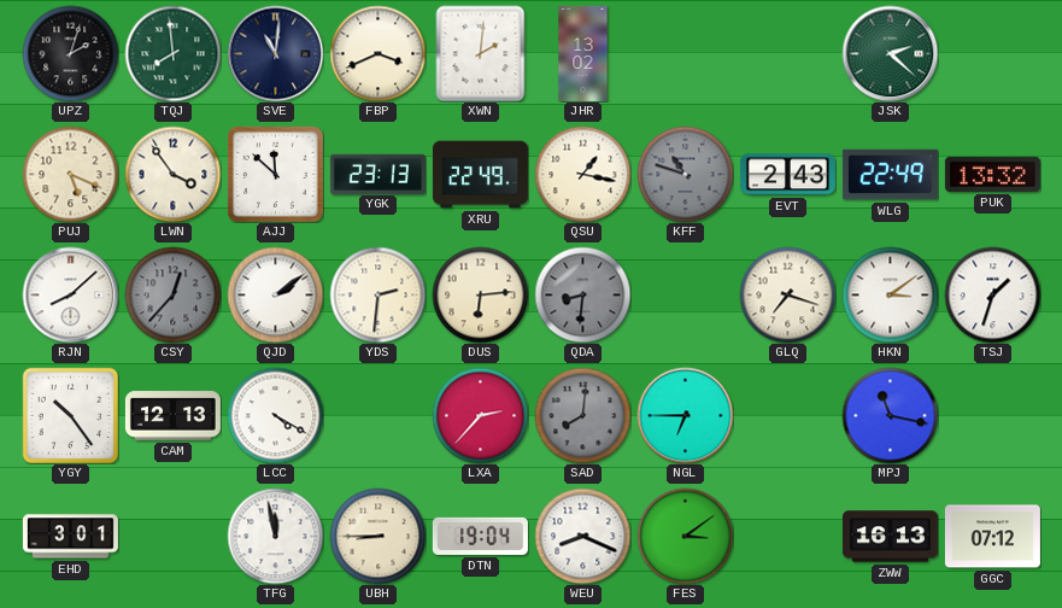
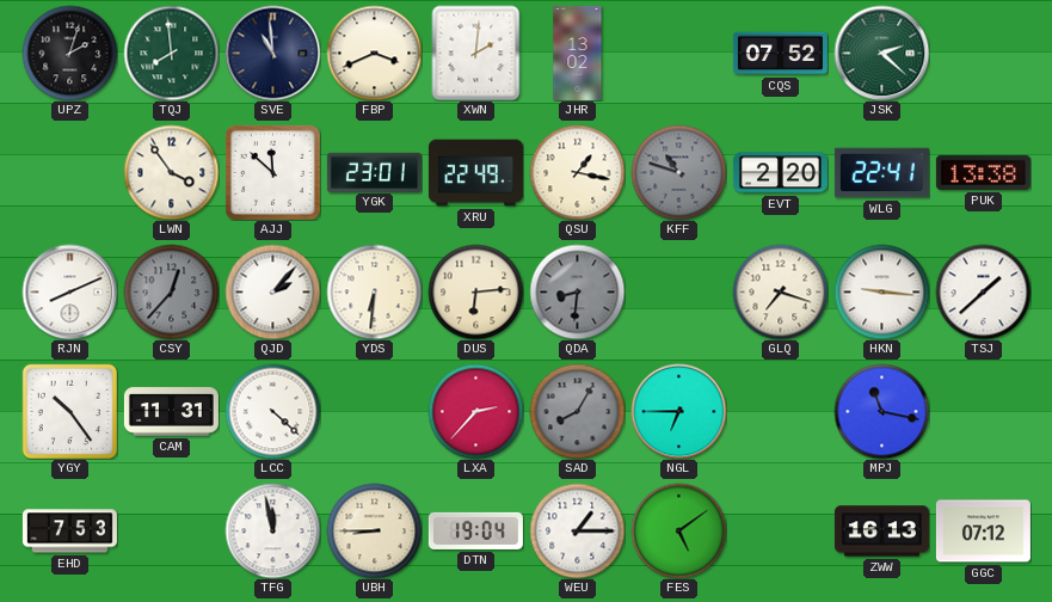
SVE: 11:01 -> 10:59 (272, 53)
CQS: none -> 07:52 (780, 54)
PUJ: 5:19 -> none (70, 174)
YGK: 23:13 -> 23:01 (374, 172)
EVT: 2:43 -> 2:20 (780, 173)
WLG: 22:49 -> 22:41 (881, 173)
PUK: 13:32 -> 13:38 (983, 172)
RJN: 8:08 -> 8:11 (69, 291)
QJD: 2:09 -> 2:07 (272, 291)
YDS: 2:31 -> 6:31 (374, 291)
HKN: 3:09 -> 9:16 (881, 291)
TSJ: 1:33 -> 1:38 (983, 291)
CAM: 12:13 -> 11:31 (171, 412)
LCC: 4:20 -> 4:22 (272, 411)
SAD: 8:01 -> 8:05 (577, 411)
EHD: 3:01 -> 7:53 (69, 532)
WEU: 8:19 -> 1:15 (577, 530)
FES: 3:09 -> 5:09 (678, 530)
